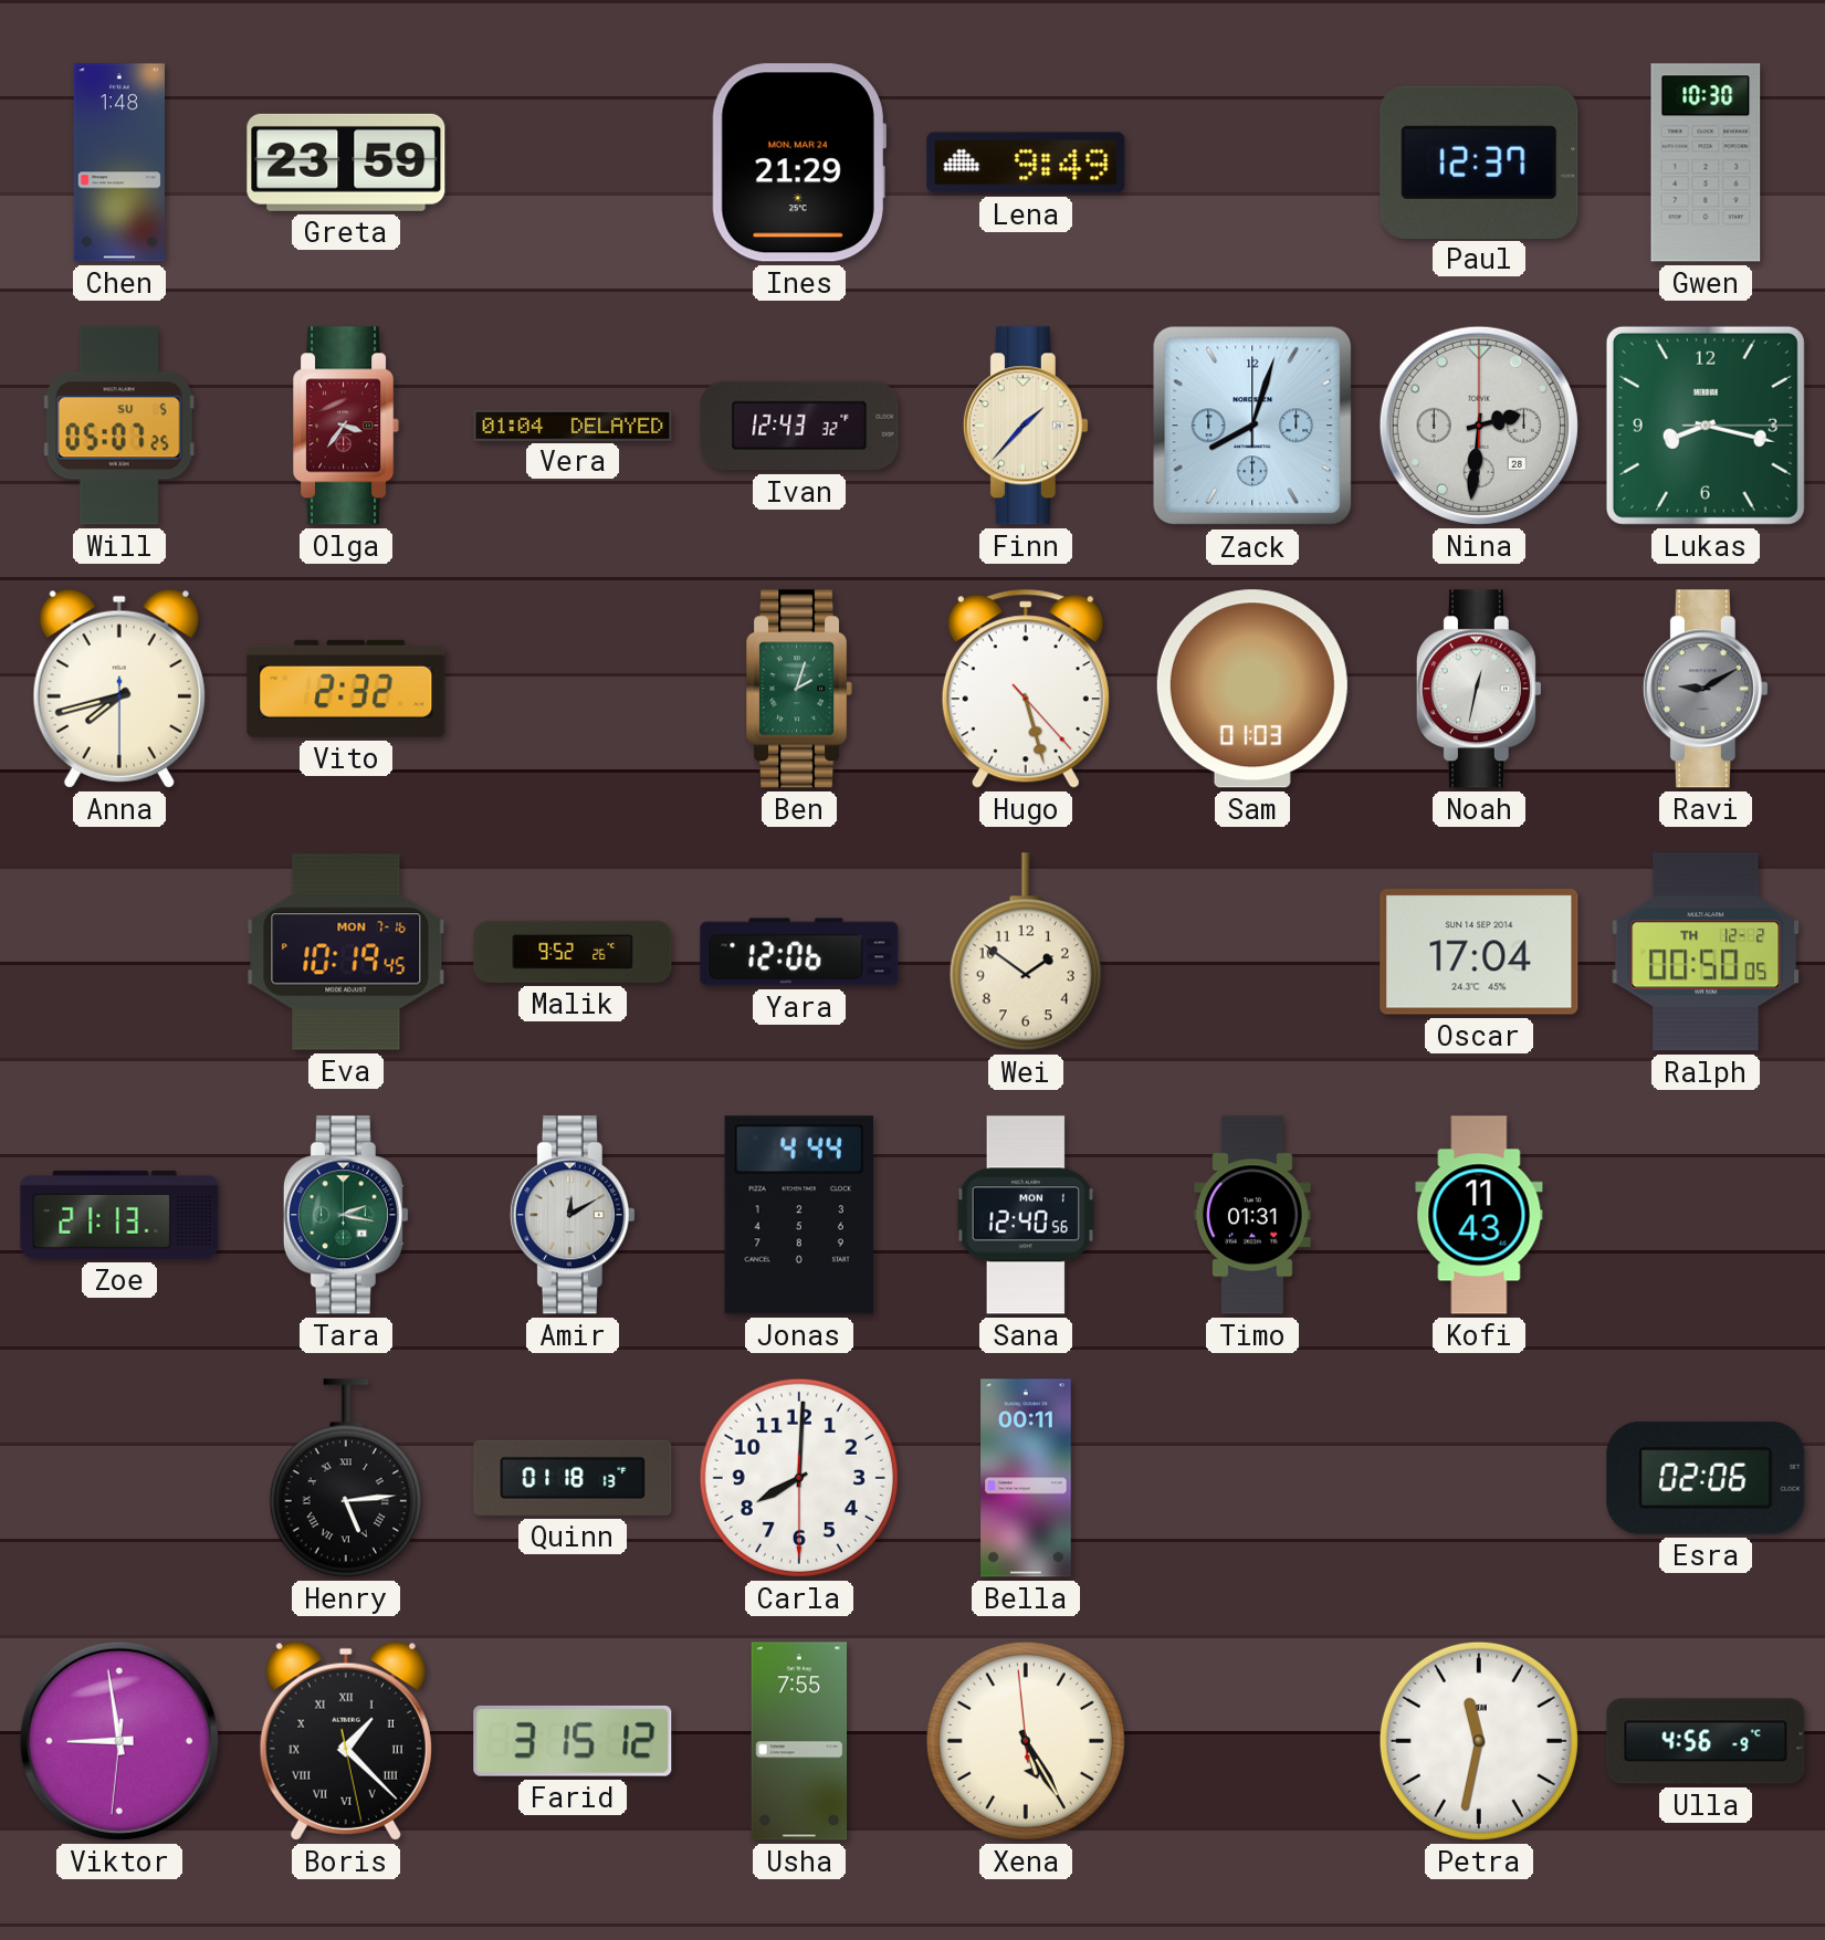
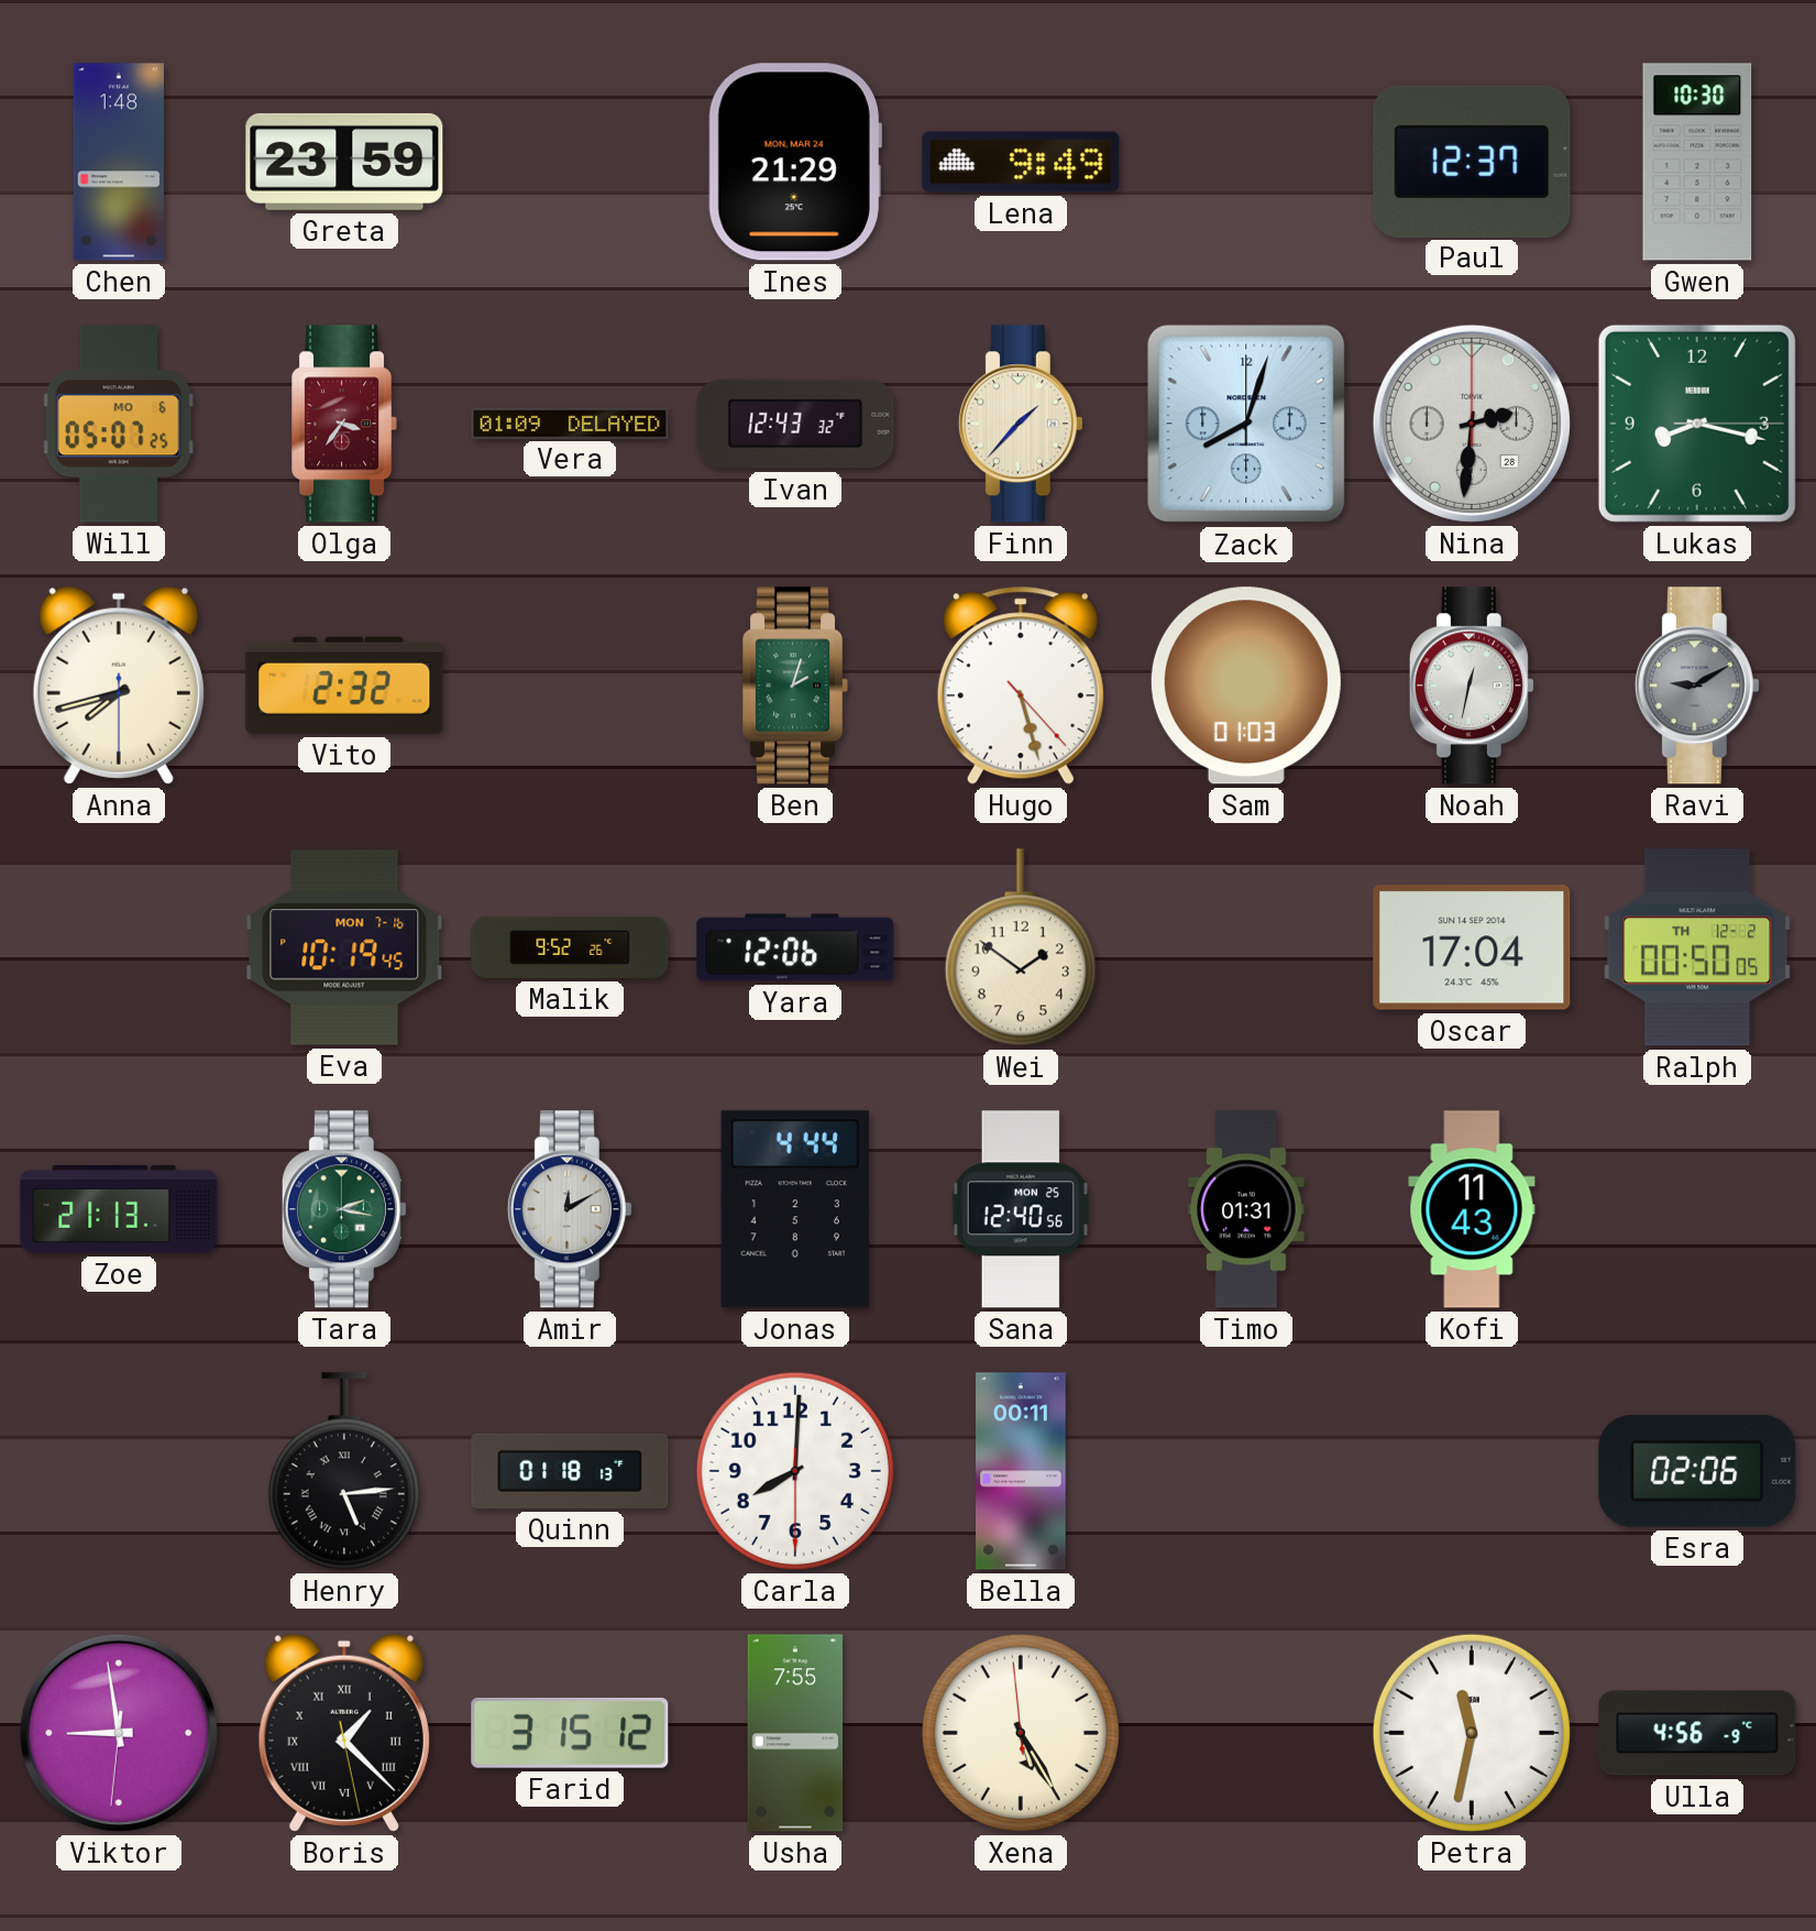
Will date: SU 5 -> MO 6 (119, 424)
Vera: 01:04 -> 01:09 (570, 423)
Sana date: MON 1 -> MON 25 (1021, 1209)
